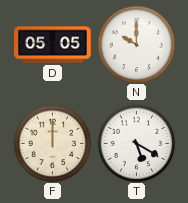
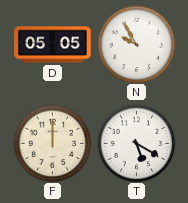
N: 10:00 -> 9:55 (136, 44)
